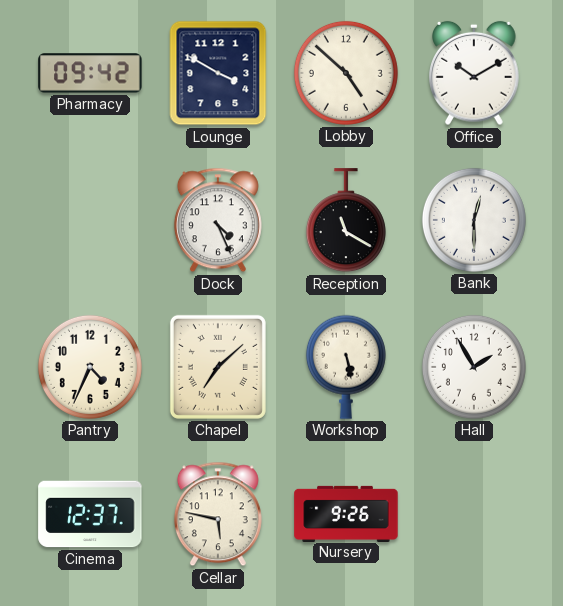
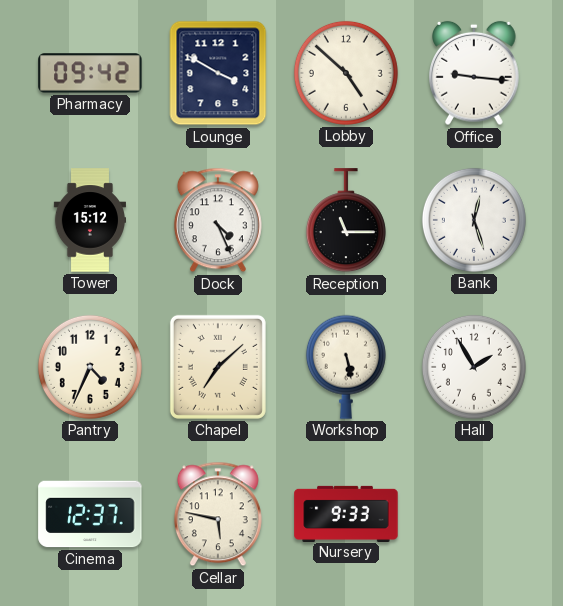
Office: 10:10 -> 9:16 (475, 73)
Tower: none -> 15:12 (90, 220)
Reception: 11:20 -> 11:15 (346, 221)
Bank: 12:30 -> 12:27 (474, 220)
Nursery: 9:26 -> 9:33 (346, 513)
